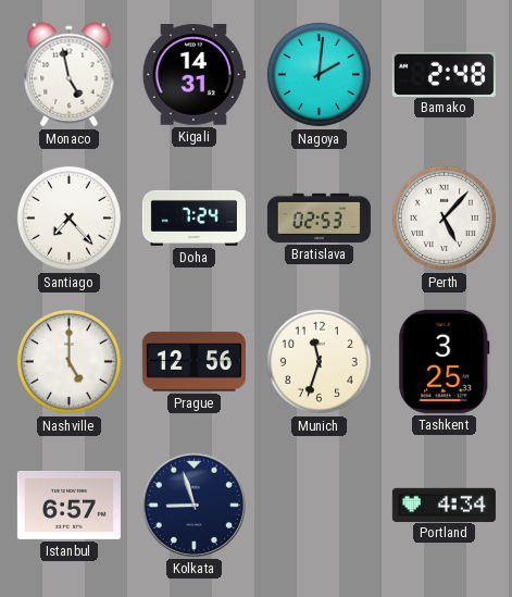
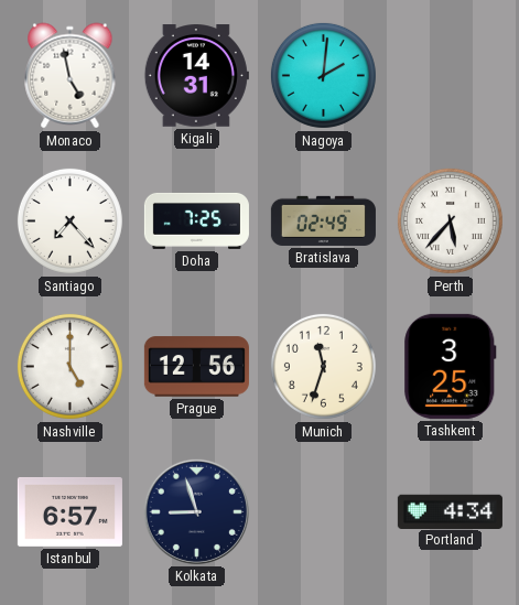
Bamako: 2:48 -> none (444, 74)
Doha: 7:24 -> 7:25 (196, 220)
Bratislava: 02:53 -> 02:49 (323, 220)
Perth: 5:07 -> 5:37 (450, 220)
